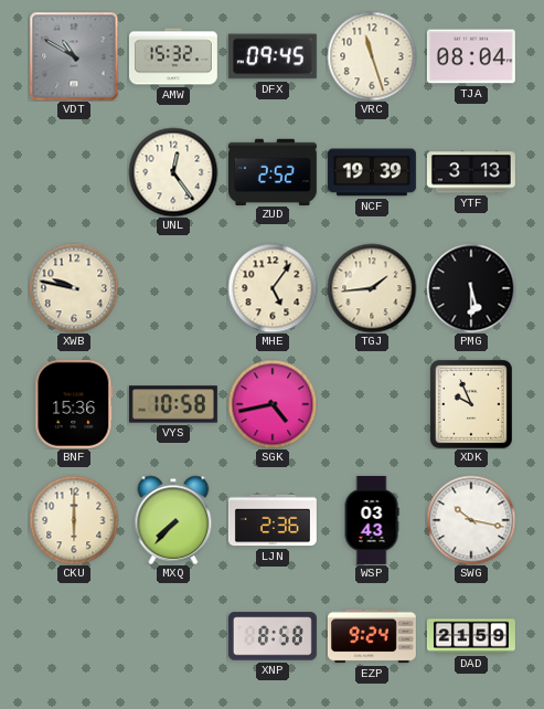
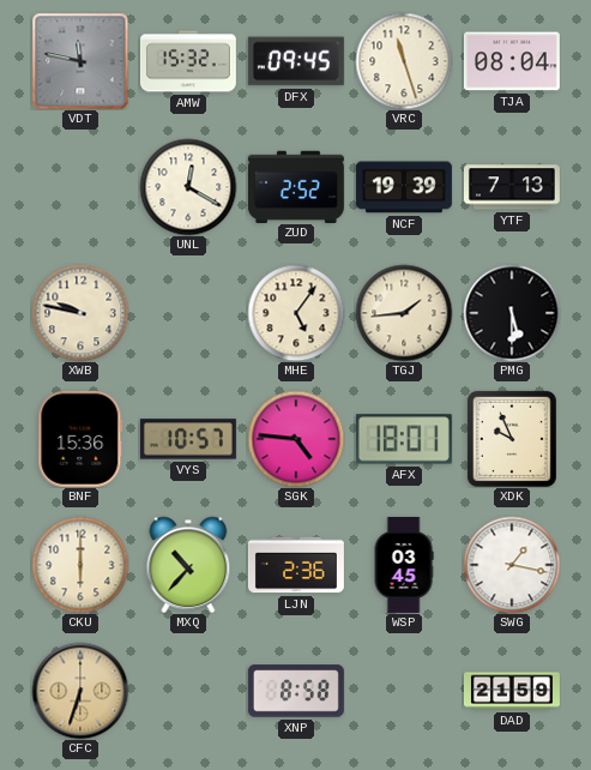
VDT: 10:50 -> 11:47 (80, 61)
UNL: 12:24 -> 12:20 (188, 187)
YTF: 3:13 -> 7:13 (512, 187)
VYS: 10:58 -> 10:57 (188, 439)
SGK: 4:43 -> 4:46 (296, 439)
AFX: none -> 18:01 (404, 439)
MXQ: 7:37 -> 10:37 (188, 565)
WSP: 03:43 -> 03:45 (404, 565)
SWG: 10:17 -> 1:17 (512, 565)
CFC: none -> 6:33 (80, 691)
EZP: 9:24 -> none (372, 636)
